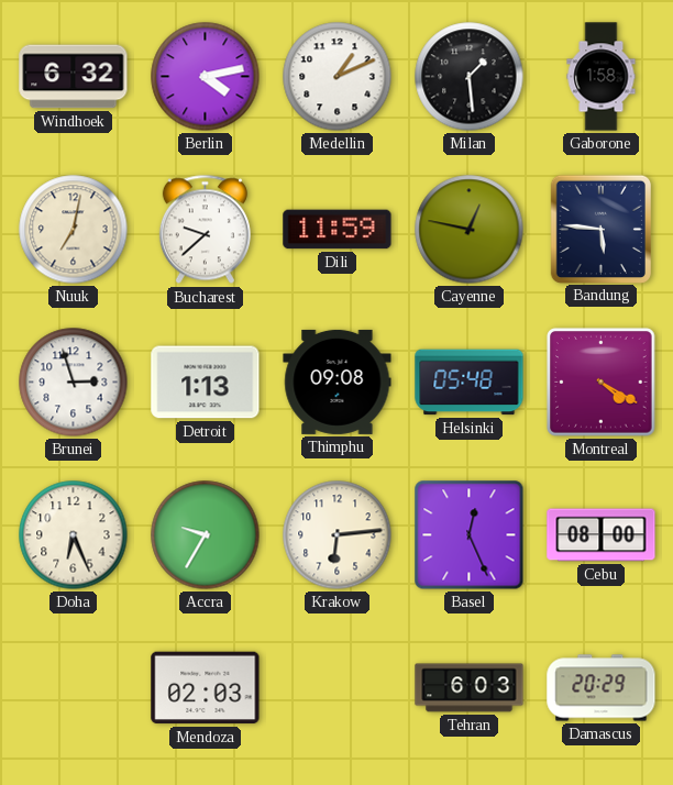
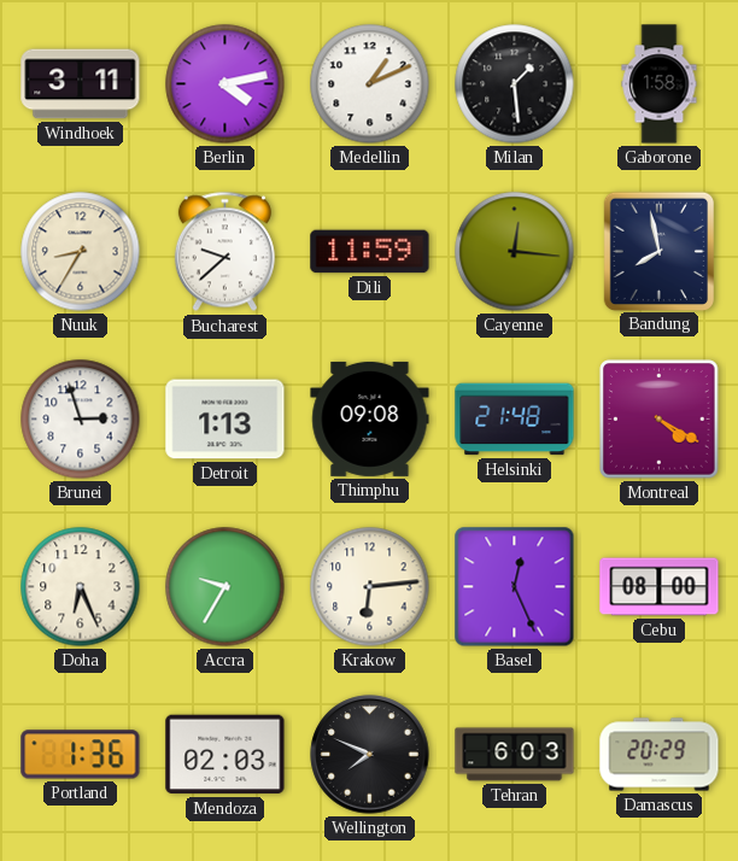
Windhoek: 6:32 -> 3:11 (81, 84)
Nuuk: 7:02 -> 8:35 (81, 252)
Cayenne: 12:47 -> 12:16 (515, 252)
Bandung: 5:46 -> 7:58 (658, 251)
Helsinki: 05:48 -> 21:48 (515, 420)
Portland: none -> 1:36 (81, 755)
Wellington: none -> 7:49 (370, 755)
